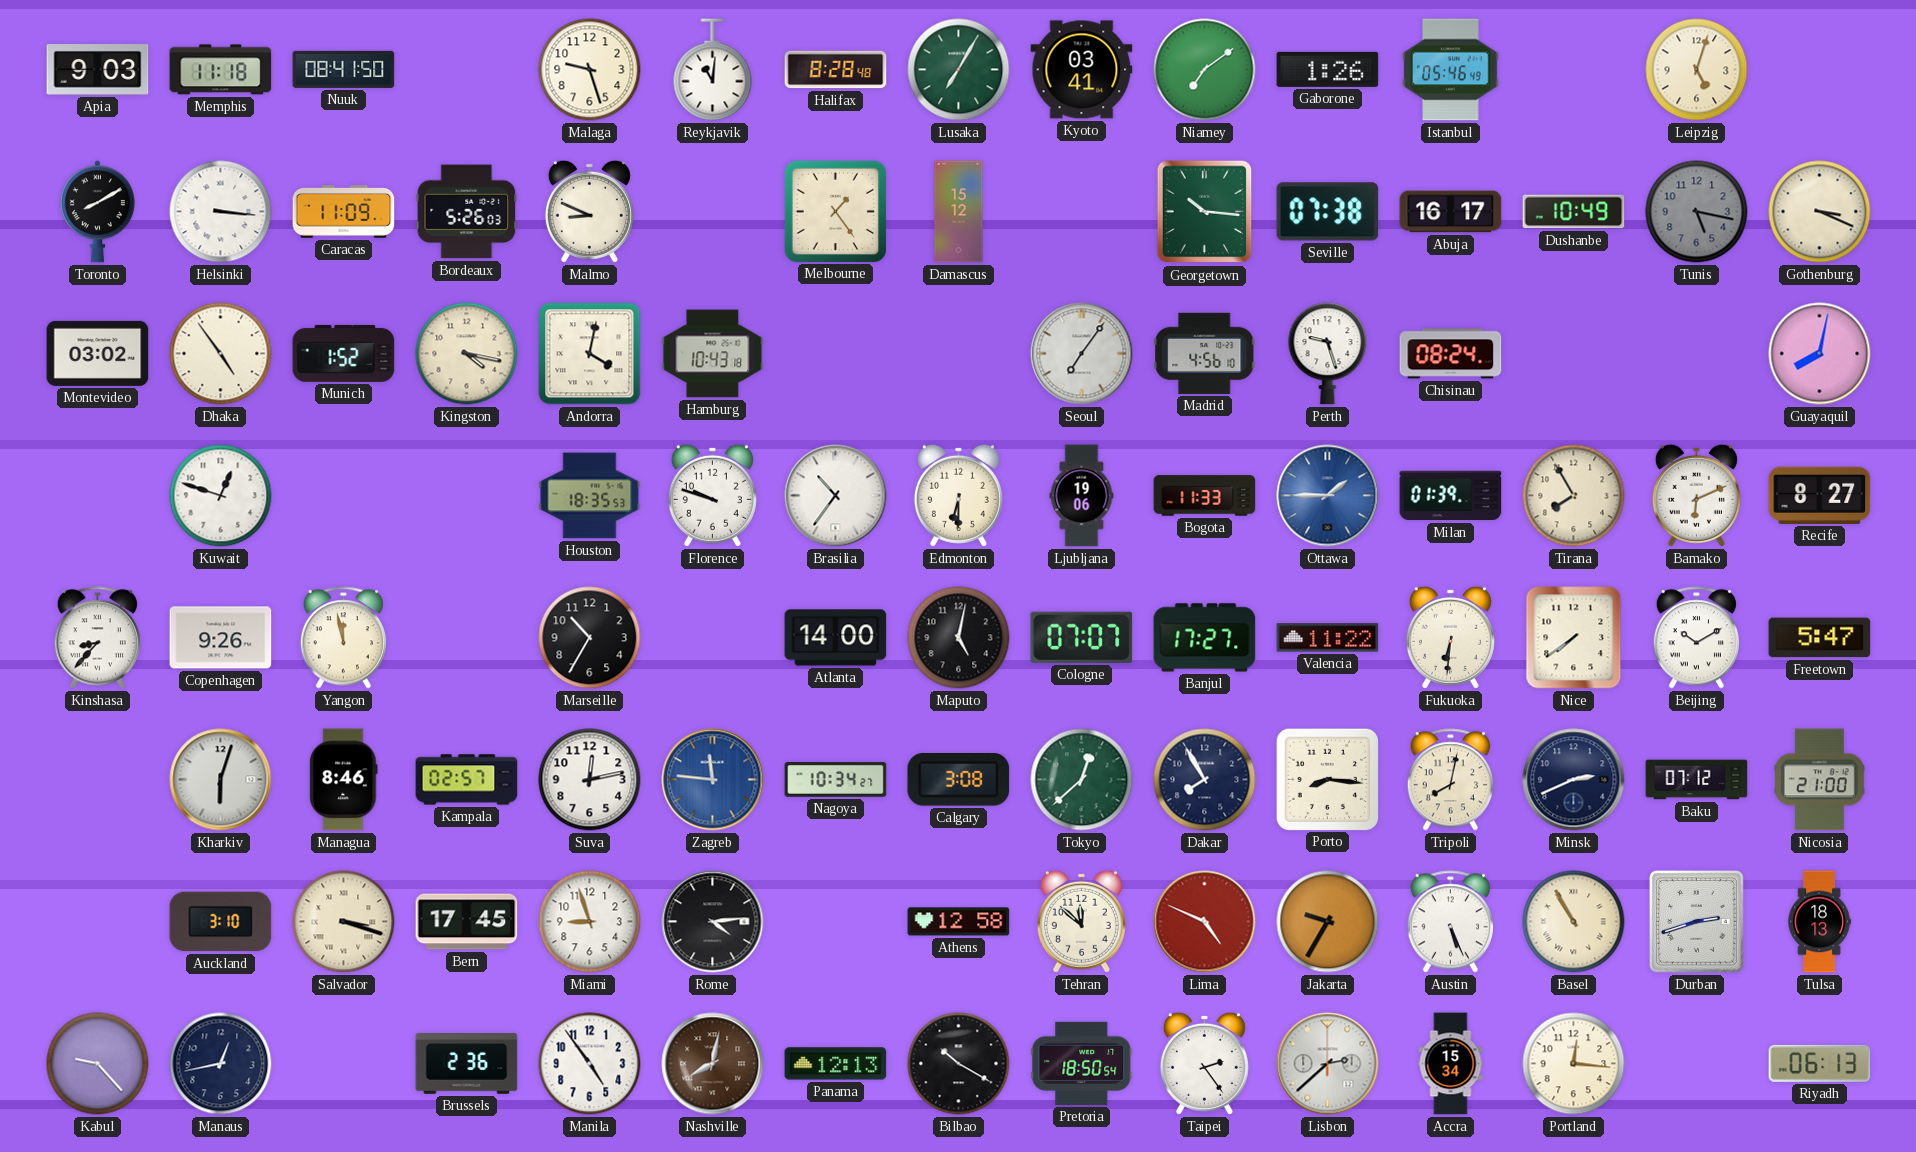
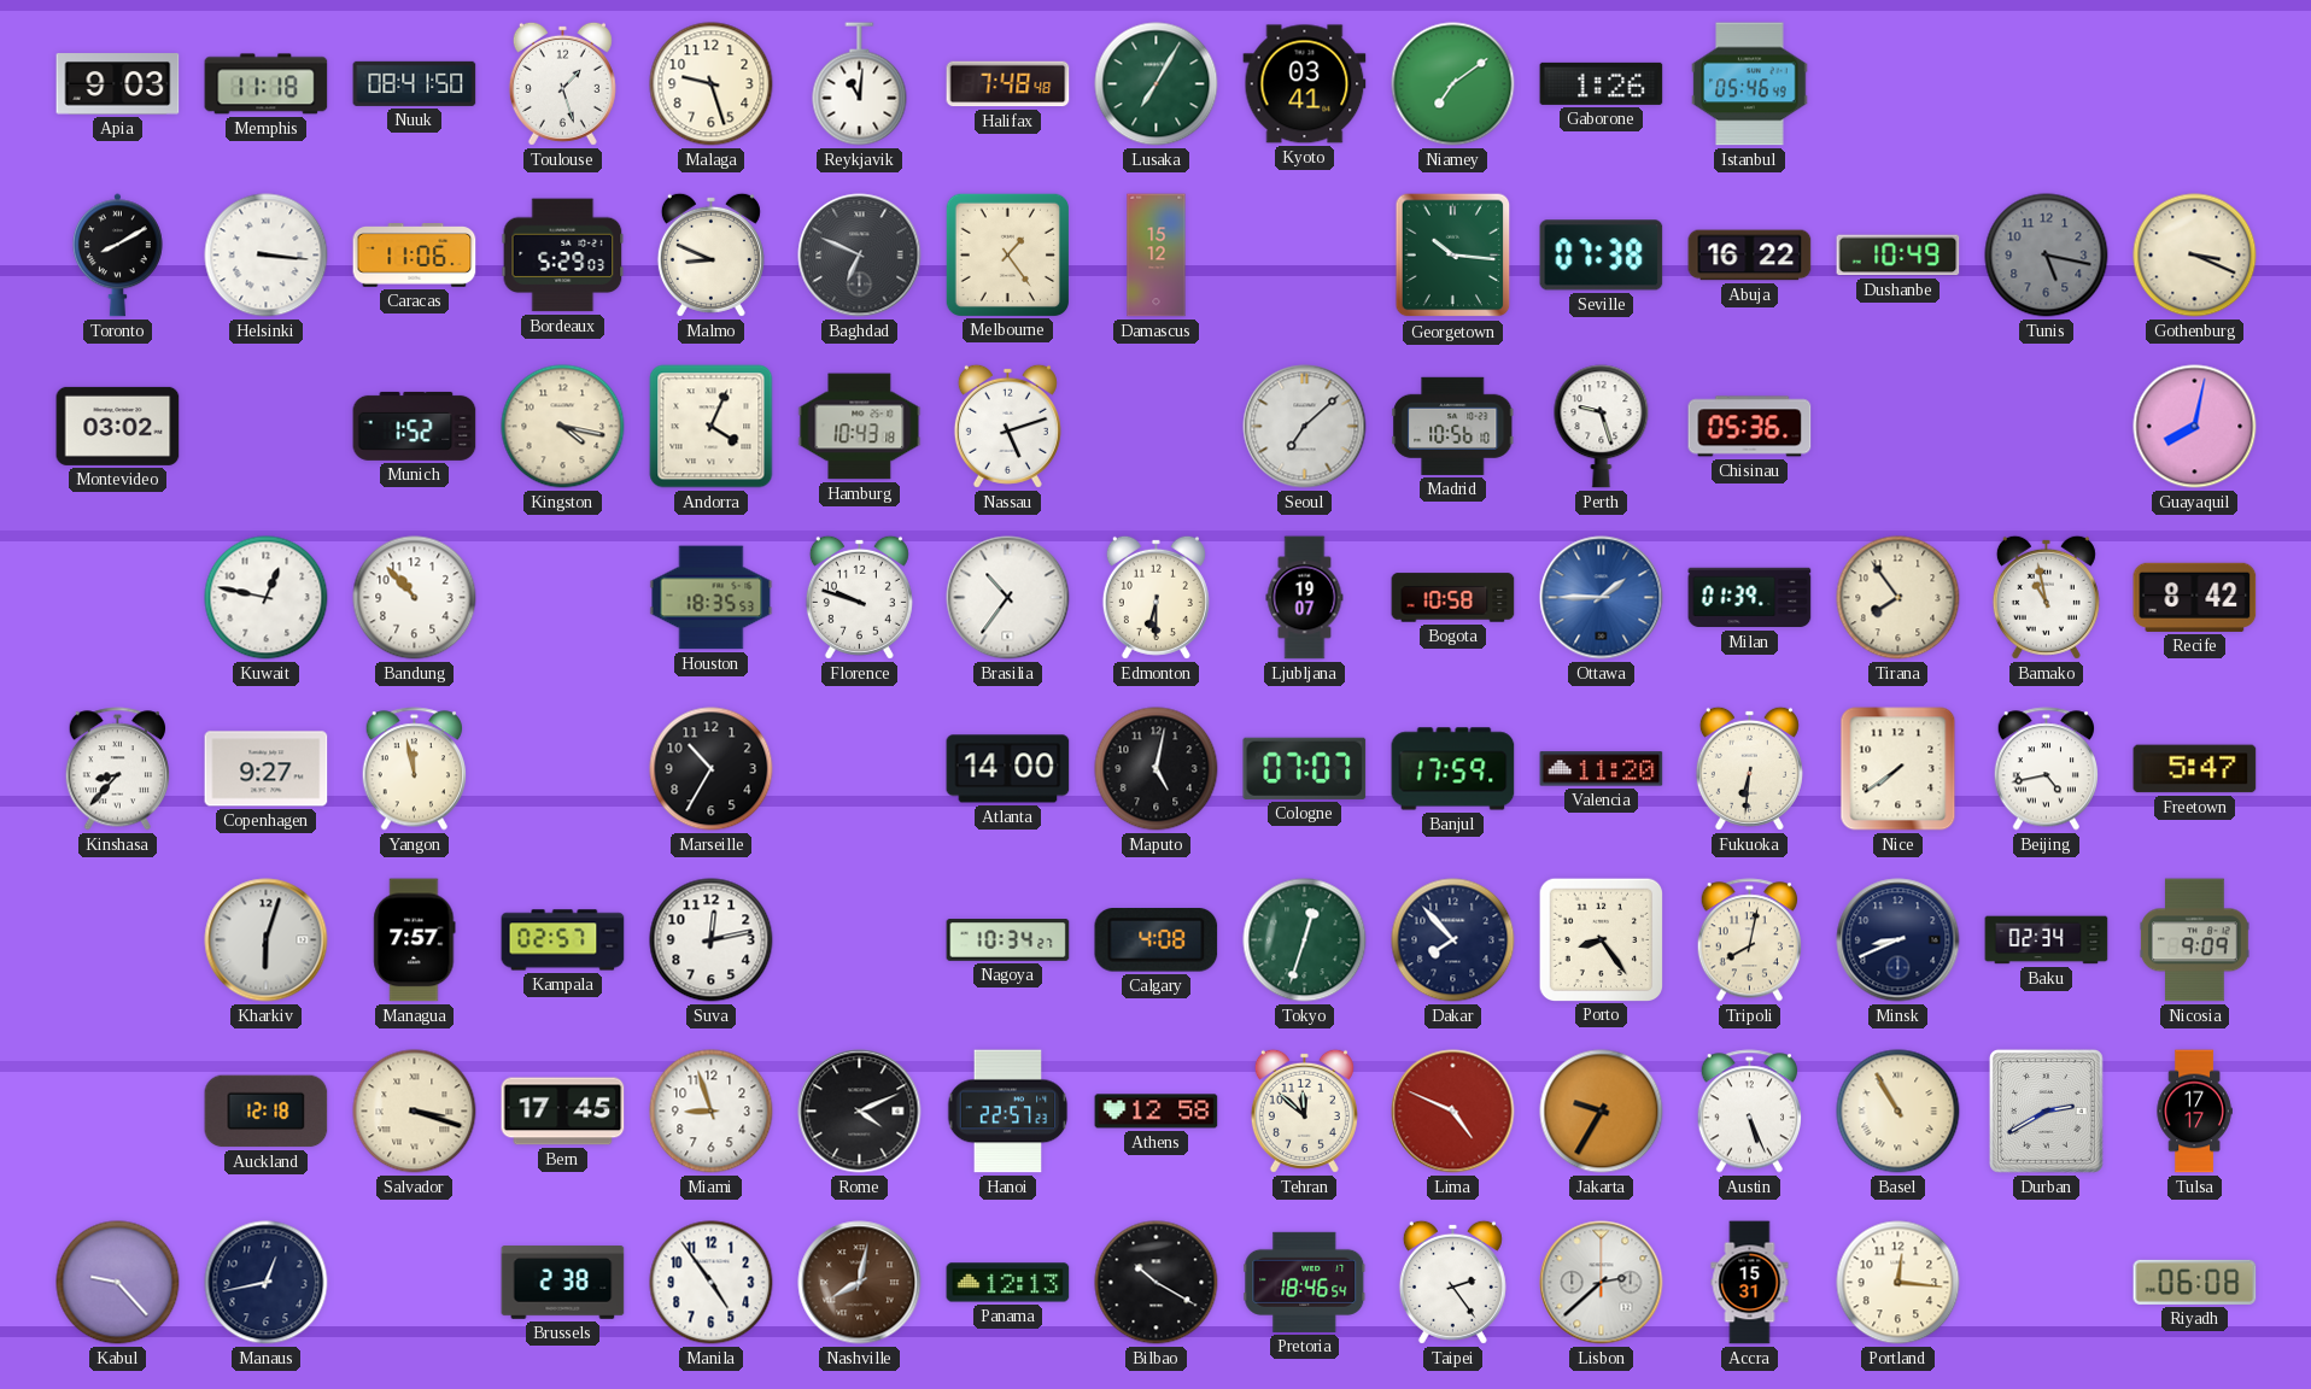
Toulouse: none -> 1:27 (562, 83)
Halifax: 8:28 -> 7:48 (1008, 84)
Leipzig: 5:03 -> none (1697, 70)
Caracas: 11:09 -> 11:06 (415, 256)
Bordeaux: 5:26 -> 5:29 (563, 256)
Baghdad: none -> 6:49 (860, 256)
Abuja: 16:17 -> 16:22 (1750, 256)
Dhaka: 4:54 -> none (221, 354)
Andorra: 4:02 -> 4:04 (712, 427)
Nassau: none -> 5:12 (1007, 426)
Seoul: 7:06 -> 7:08 (1305, 427)
Madrid: 4:56 -> 10:56 (1453, 426)
Chisinau: 08:24 -> 05:36 (1750, 427)
Kuwait: 12:48 -> 12:47 (267, 598)
Bandung: none -> 10:53 (415, 598)
Ljubljana: 19:06 -> 19:07 (1305, 598)
Bogota: 11:33 -> 10:58 (1453, 598)
Tirana: 7:55 -> 7:54 (1898, 598)
Bamako: 6:11 -> 10:58 (2046, 597)
Recife: 8:27 -> 8:42 (2195, 597)
Copenhagen: 9:26 -> 9:27 (267, 769)
Banjul: 17:27 -> 17:59 (1453, 769)
Valencia: 11:22 -> 11:20 (1602, 769)
Beijing: 10:10 -> 4:43 (2046, 769)
Managua: 8:46 -> 7:57 (415, 940)
Zagreb: 11:46 -> none (713, 780)
Calgary: 3:08 -> 4:08 (1157, 940)
Tokyo: 12:38 -> 12:33 (1305, 940)
Dakar: 7:55 -> 7:53 (1453, 940)
Porto: 8:16 -> 8:24 (1601, 939)
Minsk: 2:41 -> 8:41 (1898, 940)
Baku: 07:12 -> 02:34 (2047, 940)
Nicosia: 21:00 -> 9:09 (2194, 940)
Auckland: 3:10 -> 12:18 (267, 1112)
Rome: 4:14 -> 4:11 (860, 1112)
Hanoi: none -> 22:57 (1008, 1112)
Durban: 2:42 -> 2:40 (2046, 1110)
Tulsa: 18:13 -> 17:17 (2194, 1112)
Brussels: 2:36 -> 2:38 (563, 1283)
Pretoria: 18:50 -> 18:46 (1305, 1282)
Accra: 15:34 -> 15:31 (1750, 1283)
Riyadh: 06:13 -> 06:08 (2195, 1282)
